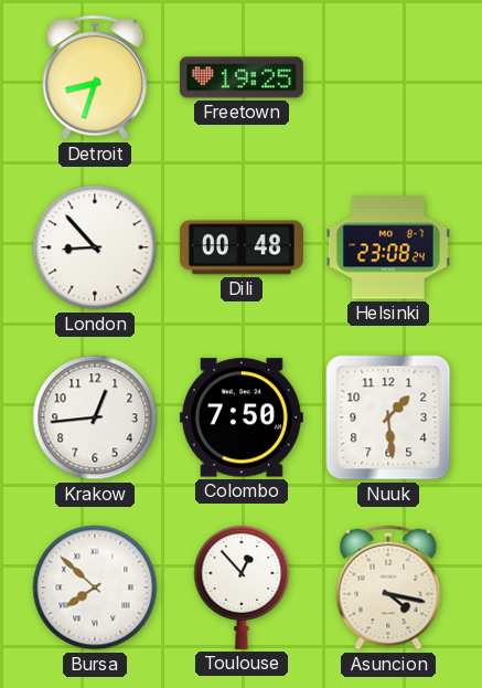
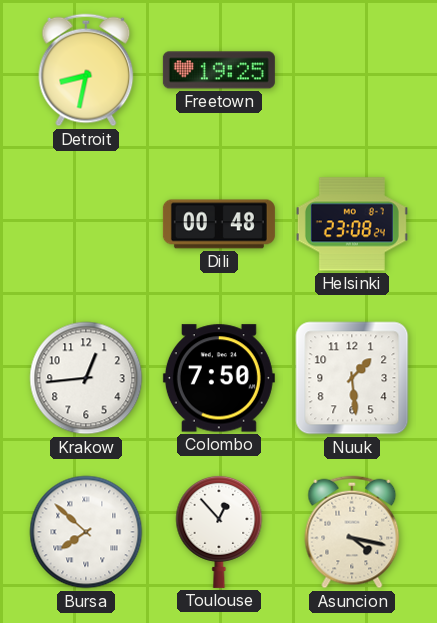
Detroit: 8:33 -> 8:32 (86, 70)
London: 8:53 -> none (95, 247)
